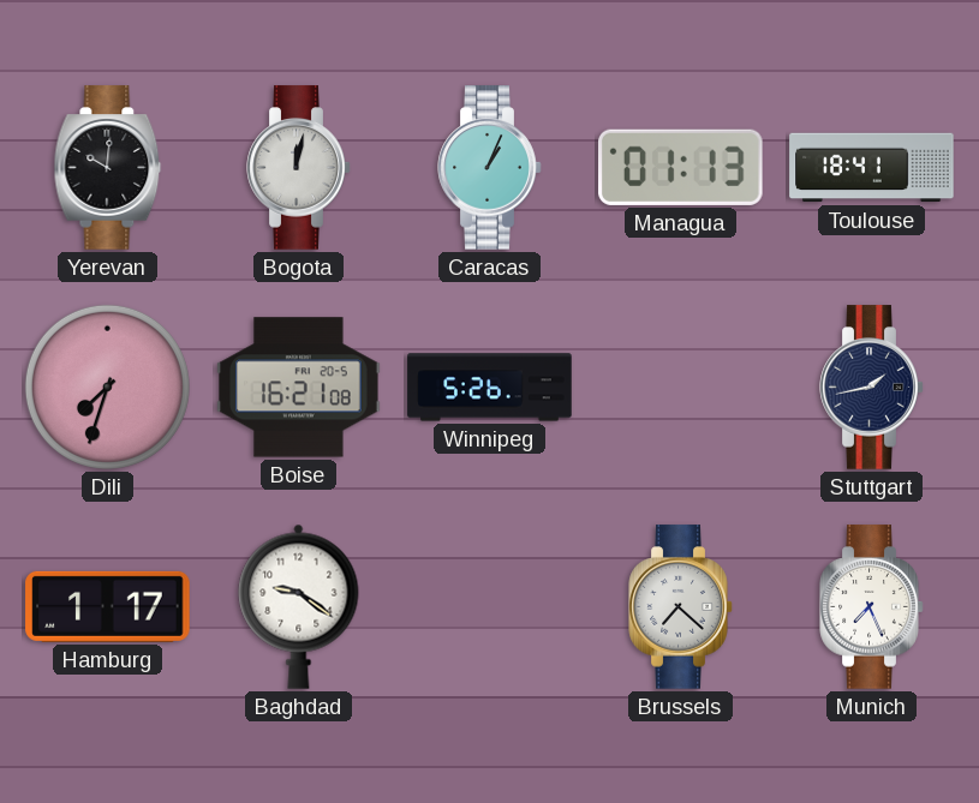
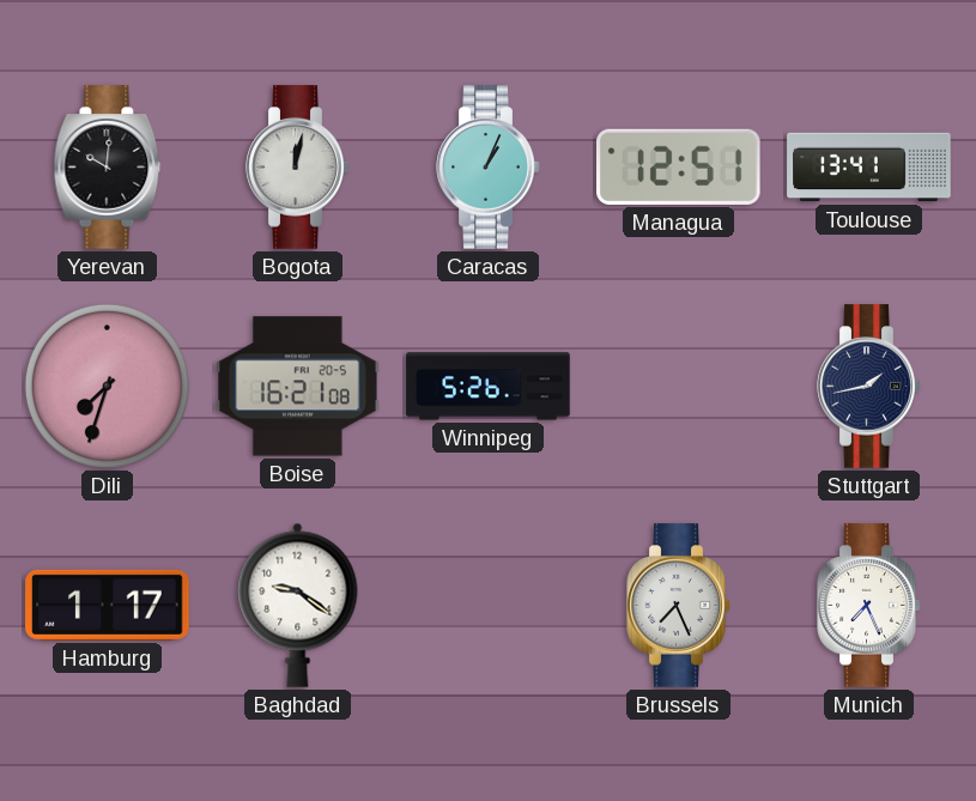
Managua: 01:13 -> 12:51 (679, 166)
Toulouse: 18:41 -> 13:41 (869, 168)
Brussels: 7:22 -> 7:26 (679, 606)
